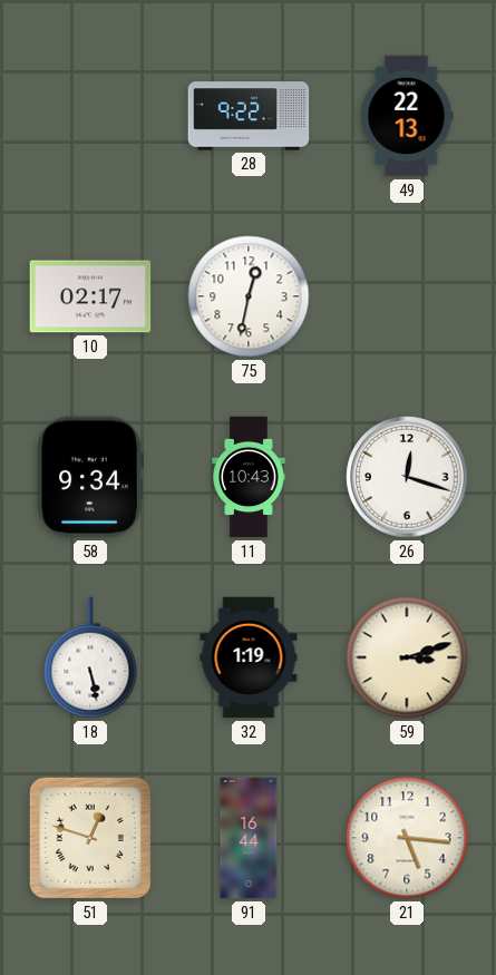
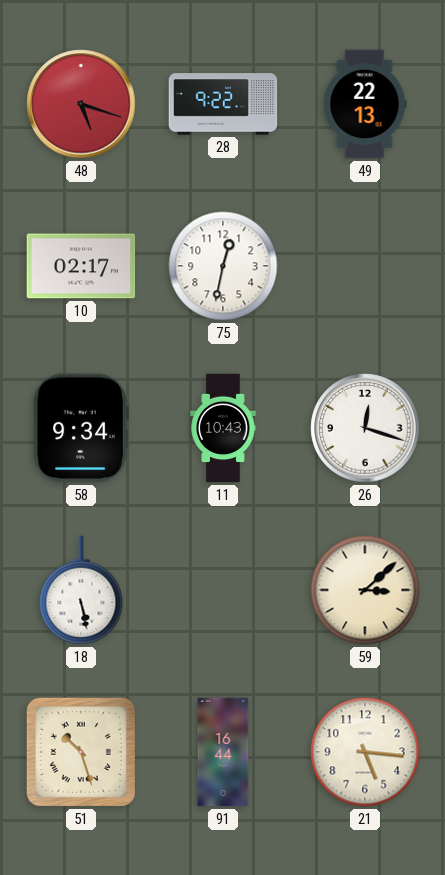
48: none -> 5:18 (81, 104)
32: 1:19 -> none (249, 657)
59: 3:12 -> 3:08 (365, 590)
51: 12:48 -> 10:27 (81, 752)
